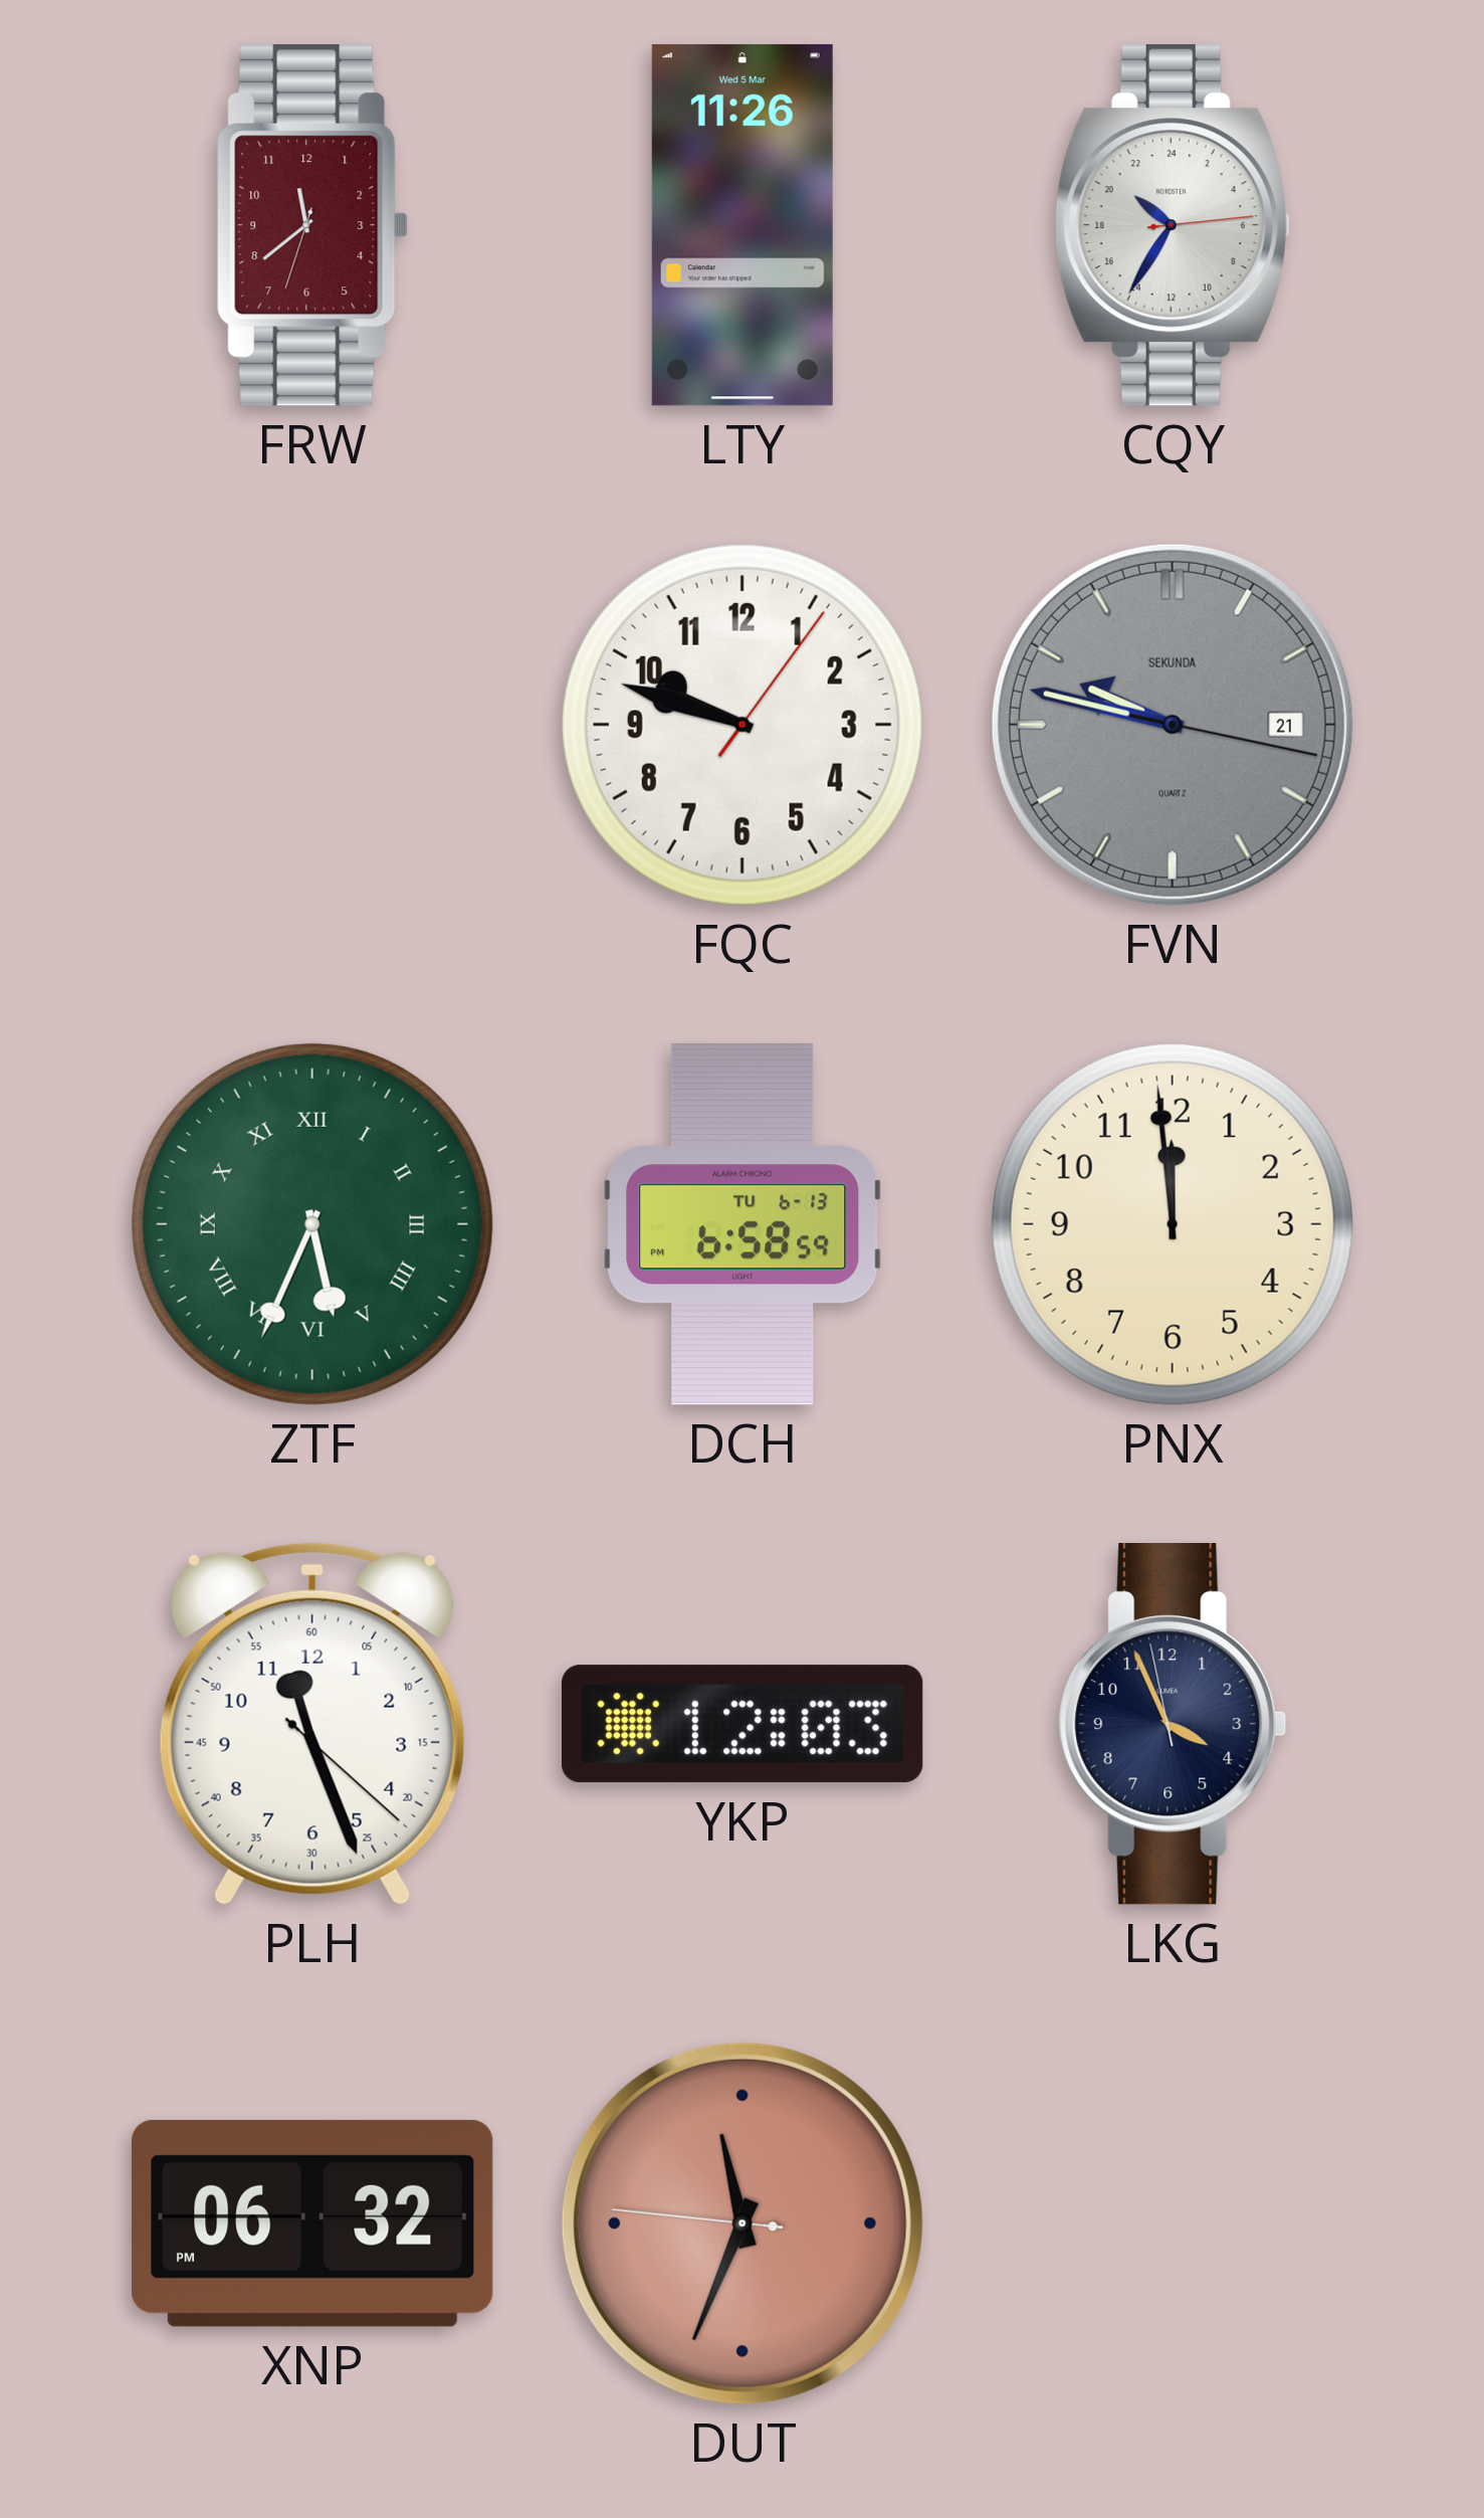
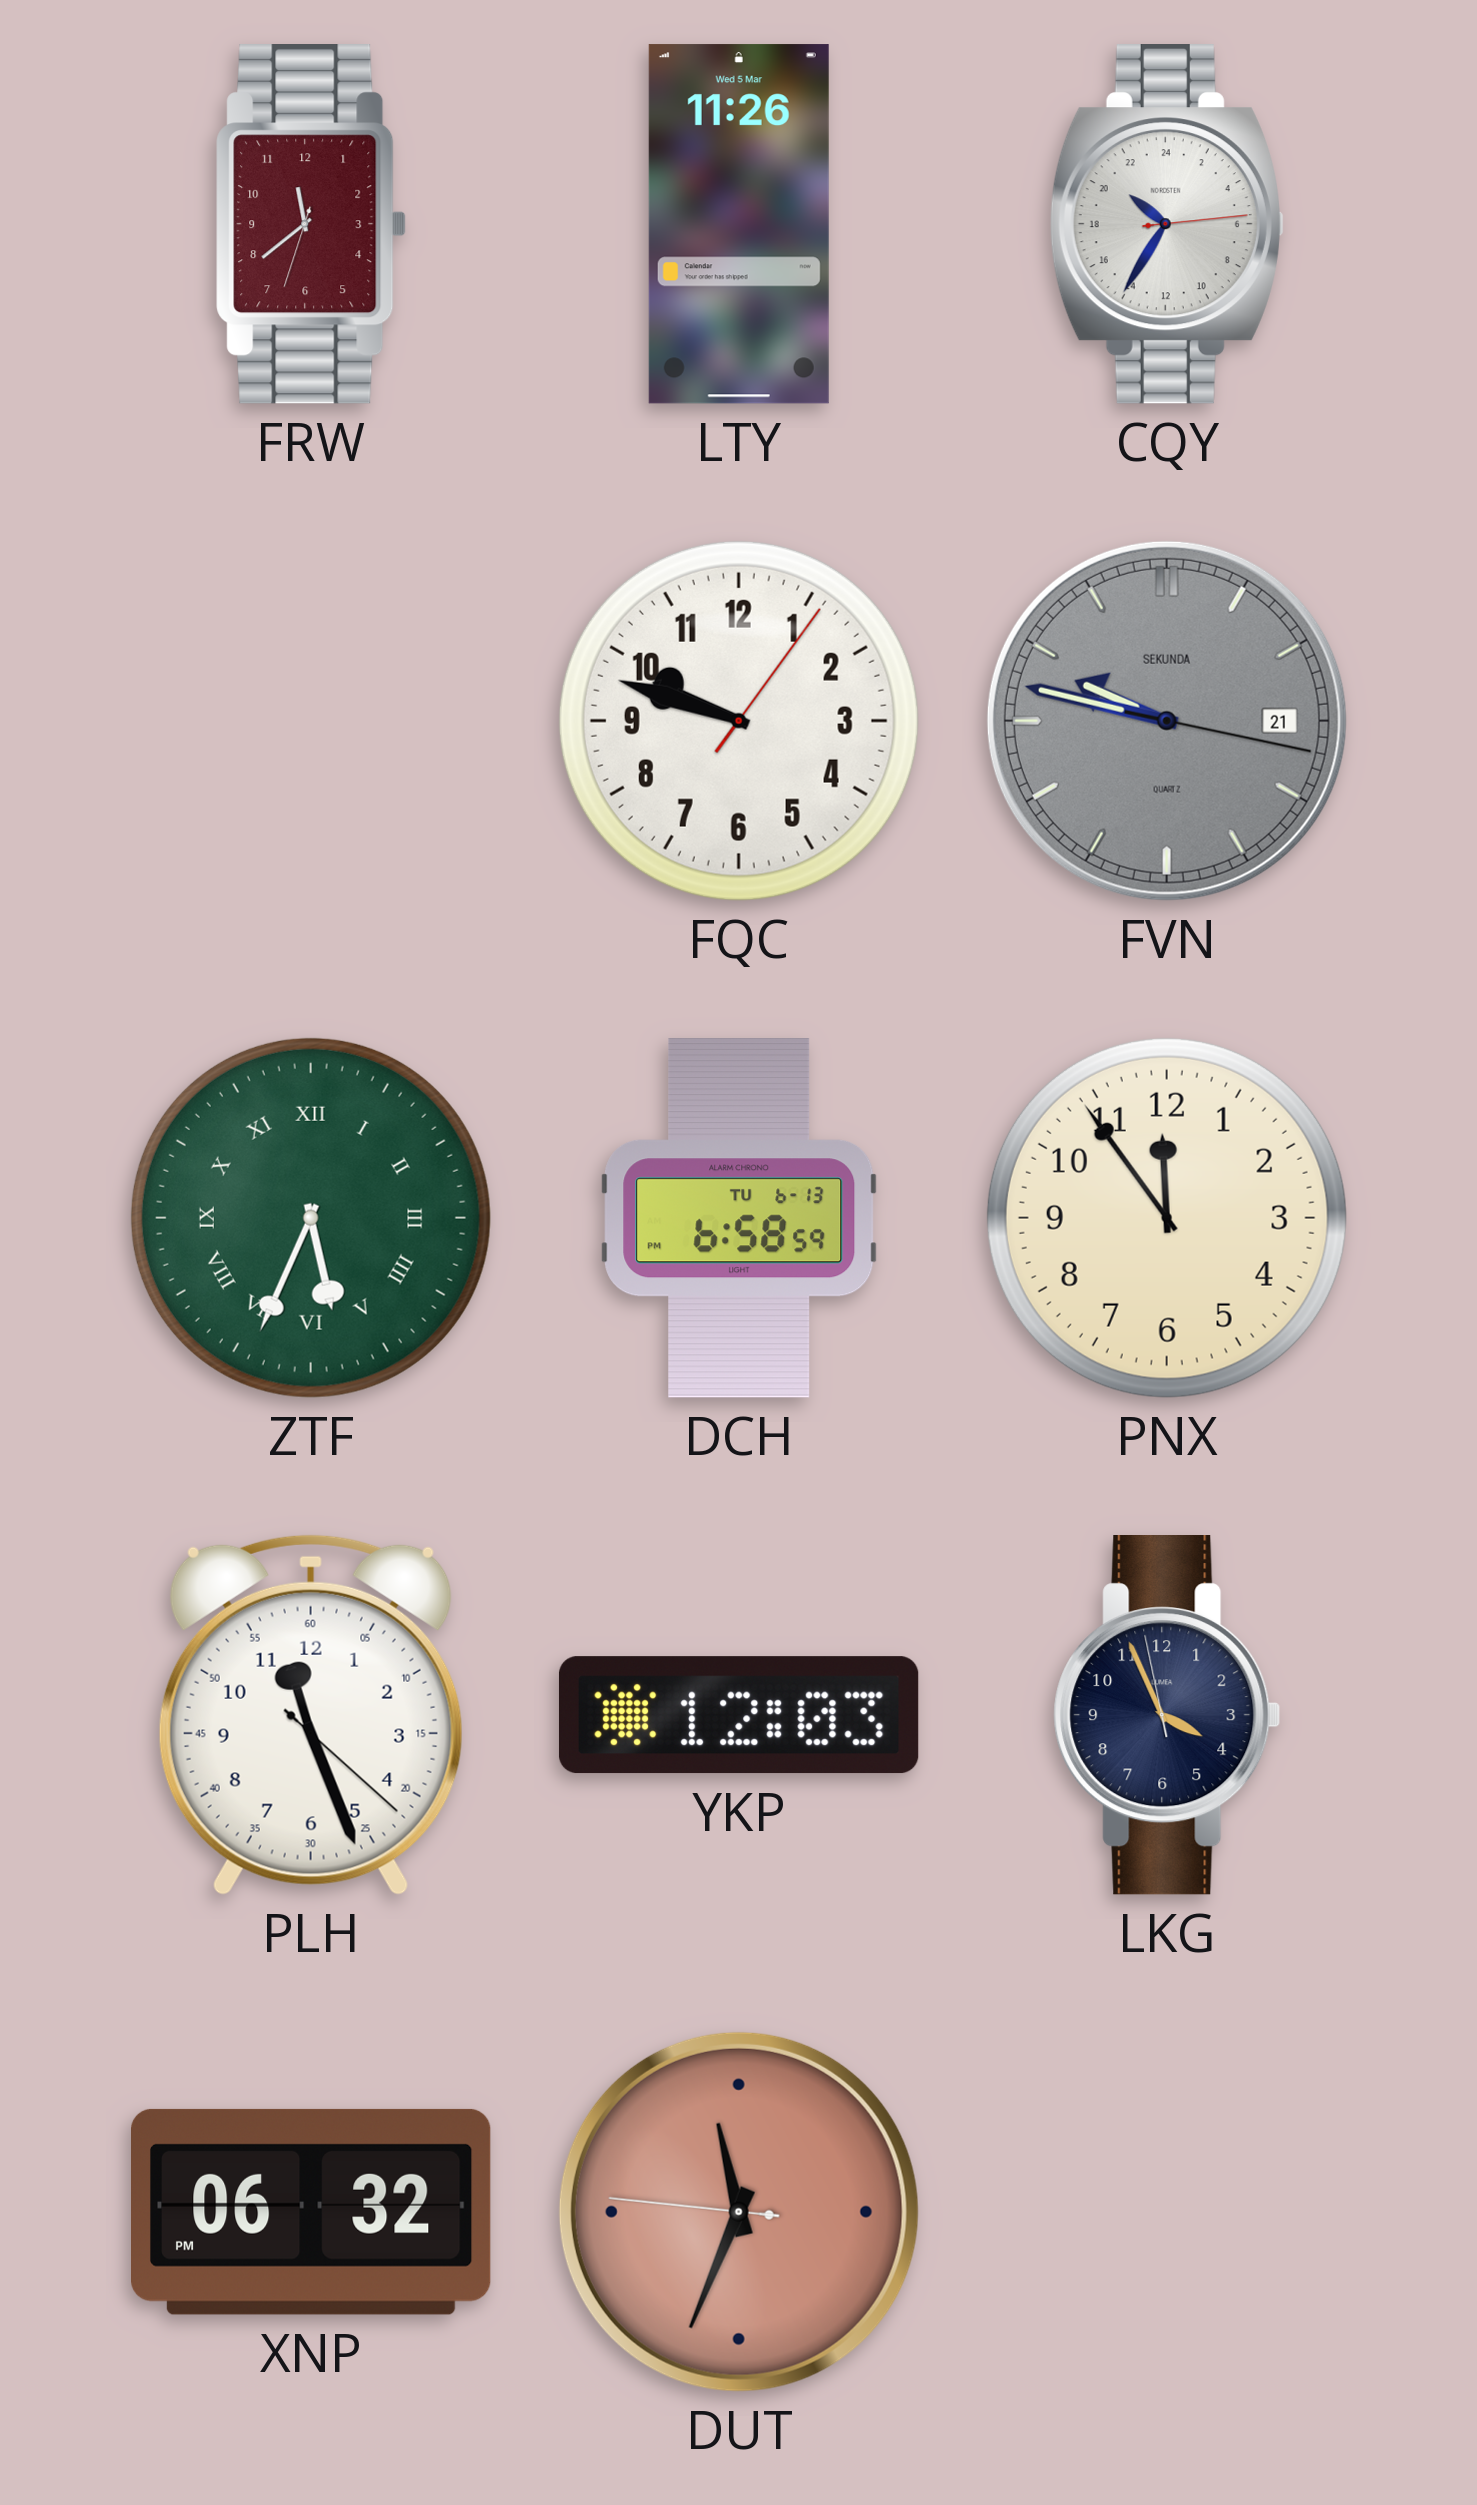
PNX: 11:59 -> 11:54 (1167, 1218)
